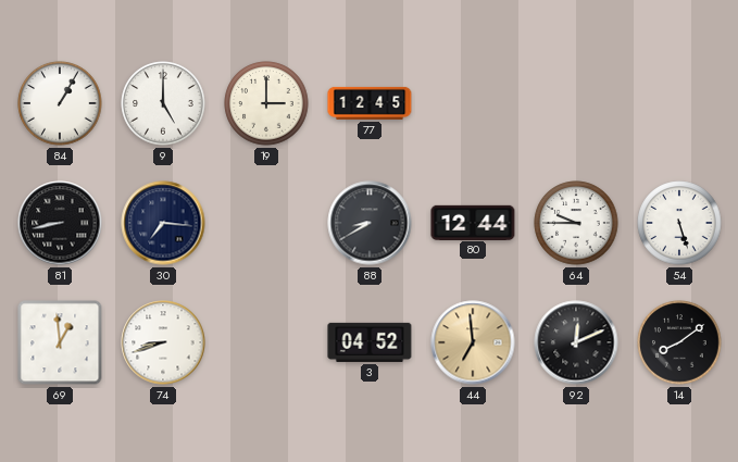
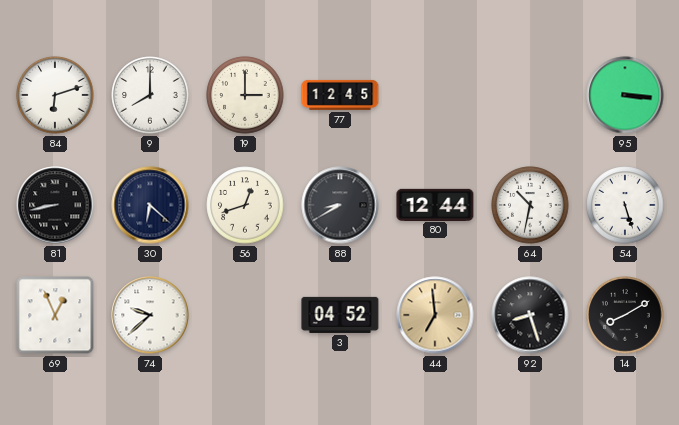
84: 1:05 -> 6:12 (55, 95)
9: 5:00 -> 8:00 (150, 95)
95: none -> 3:16 (625, 95)
30: 7:16 -> 6:22 (150, 205)
56: none -> 12:42 (245, 205)
64: 9:45 -> 10:32 (530, 205)
69: 12:59 -> 12:56 (55, 315)
74: 8:42 -> 9:38 (150, 315)
92: 12:11 -> 8:27 (530, 315)
14: 8:09 -> 8:10 (625, 315)
